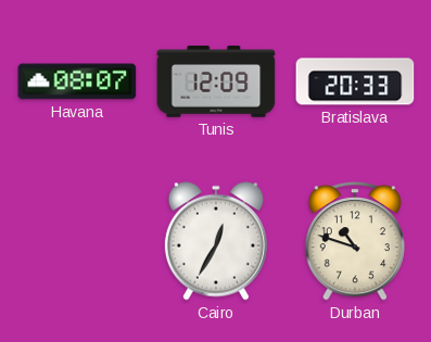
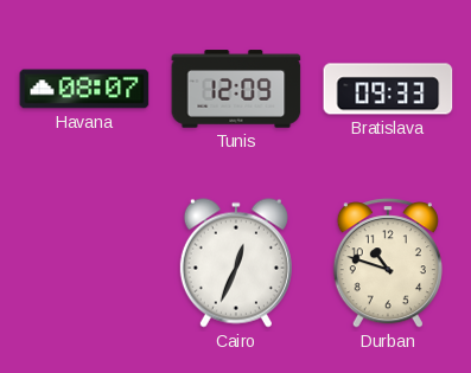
Bratislava: 20:33 -> 09:33 (388, 89)
Cairo: 12:35 -> 12:34 (236, 263)
